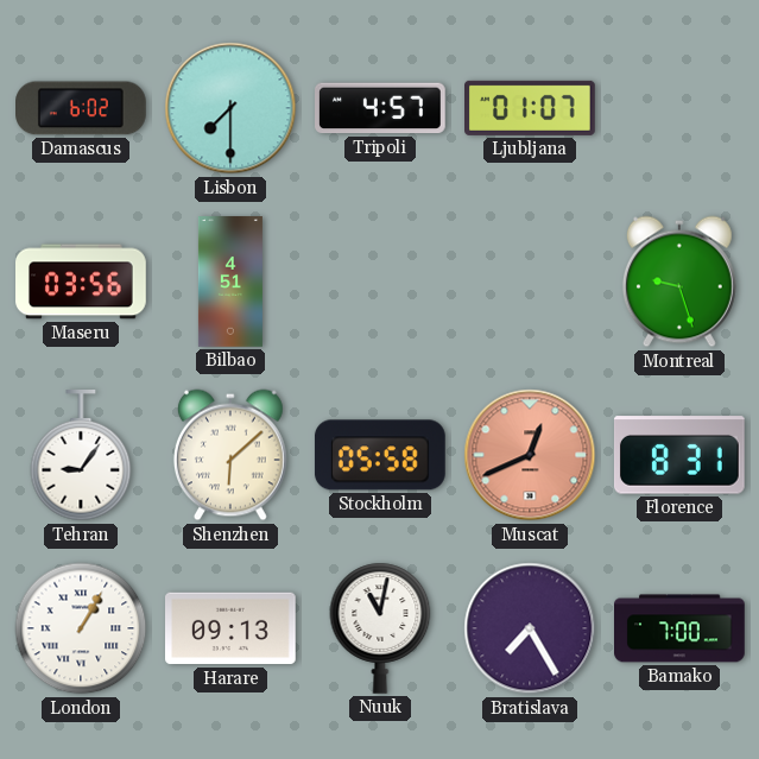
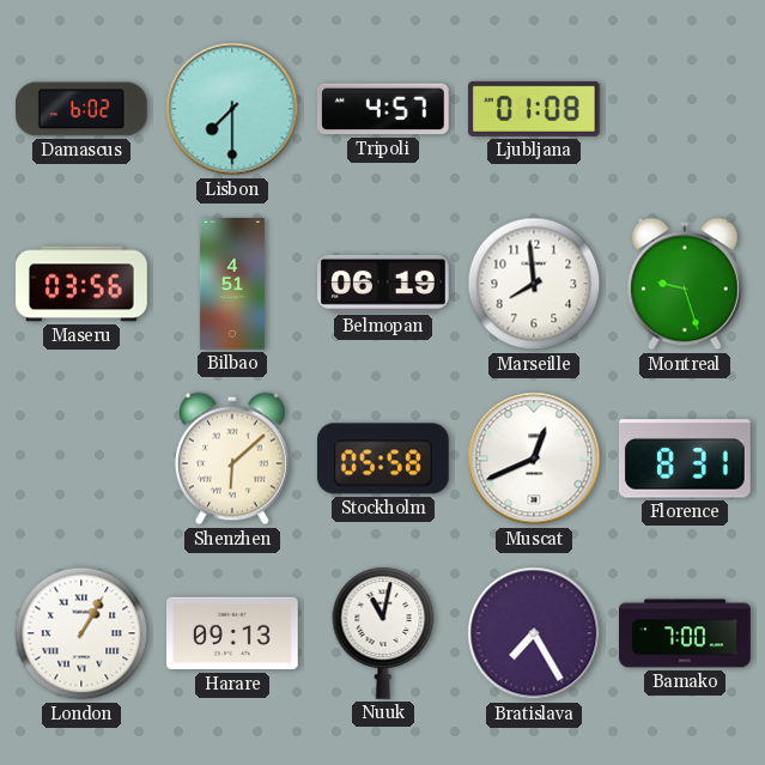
Ljubljana: 01:07 -> 01:08 (535, 109)
Belmopan: none -> 06:19 (384, 284)
Marseille: none -> 7:59 (534, 284)
Tehran: 9:06 -> none (81, 456)
Muscat dial: salmon -> white (534, 459)
